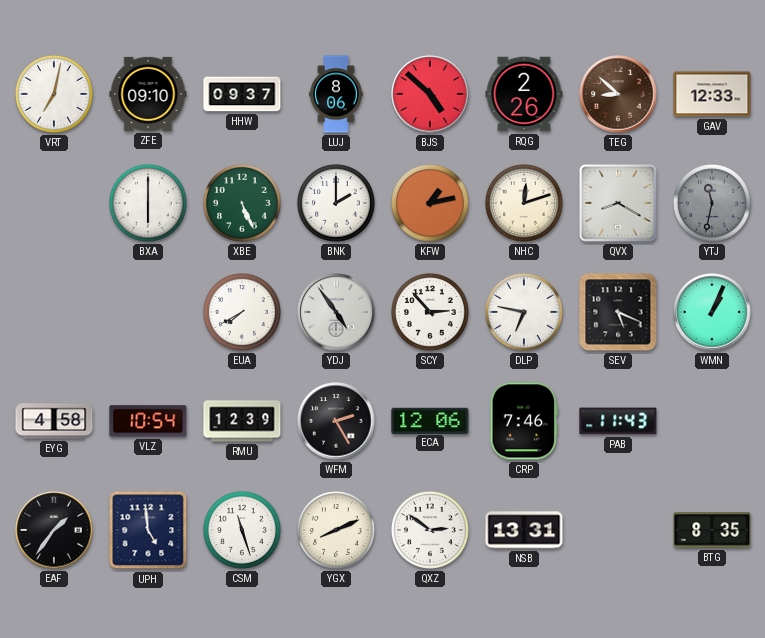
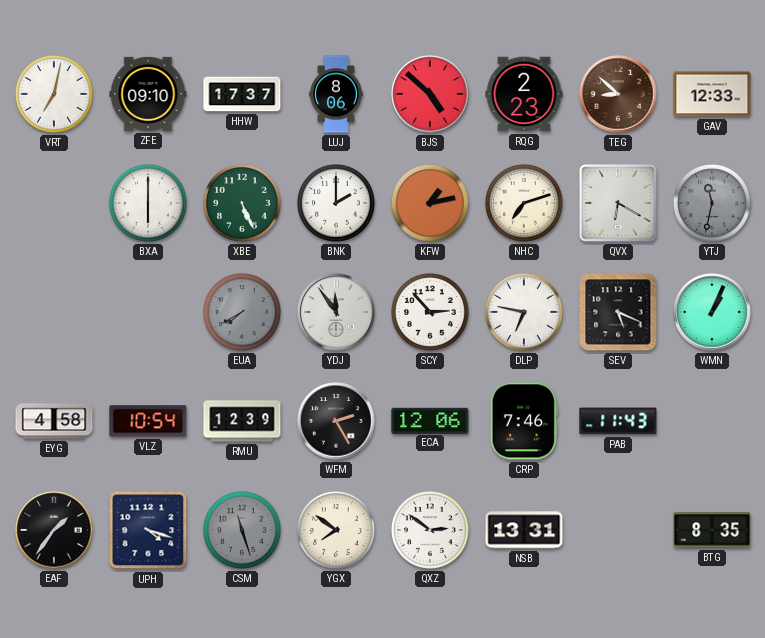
HHW: 09:37 -> 17:37 (242, 94)
RQG: 2:26 -> 2:23 (524, 94)
NHC: 12:12 -> 7:12 (525, 204)
QVX: 8:20 -> 6:20 (618, 203)
EUA dial: white -> grey (243, 313)
YDJ: 4:54 -> 11:54 (336, 312)
UPH: 4:59 -> 4:18 (148, 530)
CSM dial: white -> grey (243, 531)
YGX: 8:11 -> 7:51 (337, 531)
